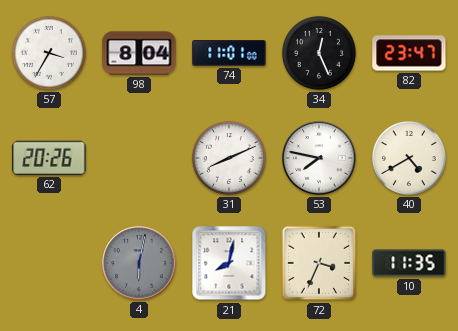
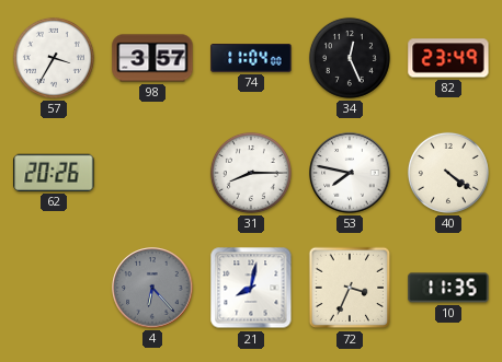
98: 8:04 -> 3:57 (152, 58)
74: 11:01 -> 11:04 (251, 58)
82: 23:47 -> 23:49 (448, 58)
31: 8:11 -> 8:15 (251, 173)
40: 4:40 -> 4:21 (448, 173)
4: 6:02 -> 6:23 (152, 288)
